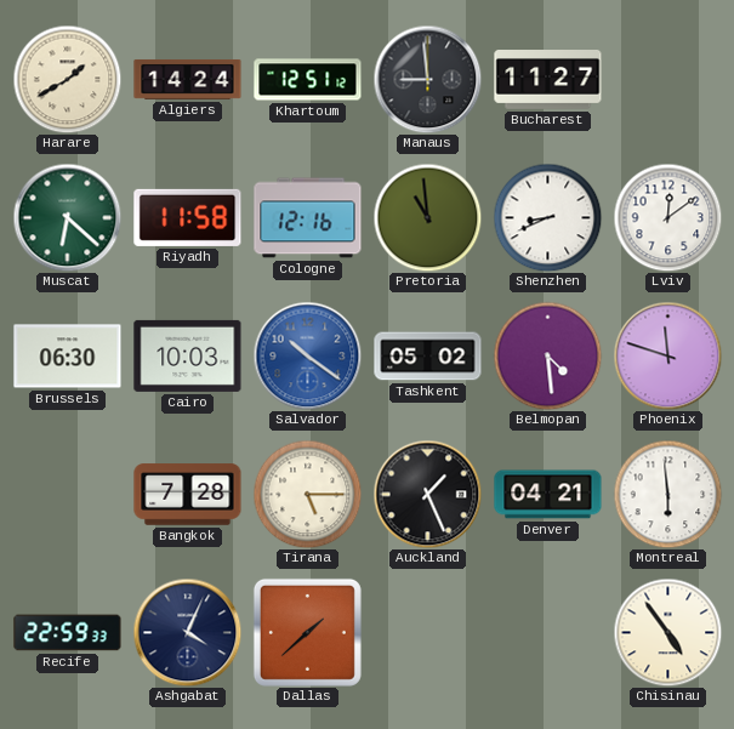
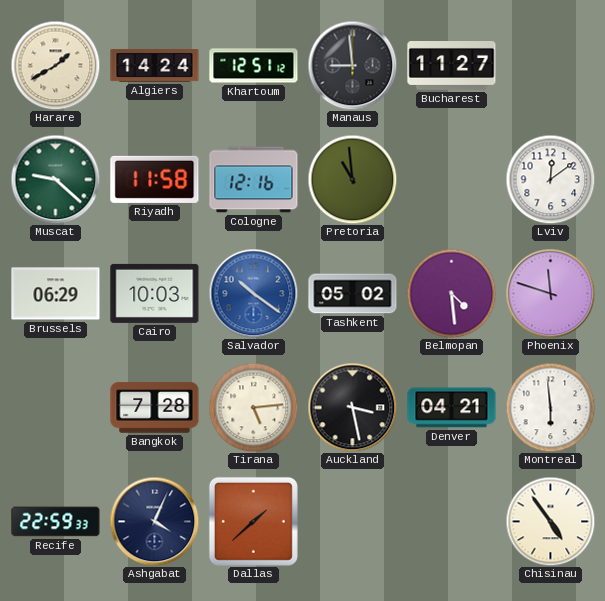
Muscat: 6:22 -> 9:22 (55, 179)
Shenzhen: 8:41 -> none (547, 217)
Brussels: 06:30 -> 06:29 (56, 294)
Tirana: 5:15 -> 5:14 (253, 407)
Auckland: 1:26 -> 3:28 (352, 407)
